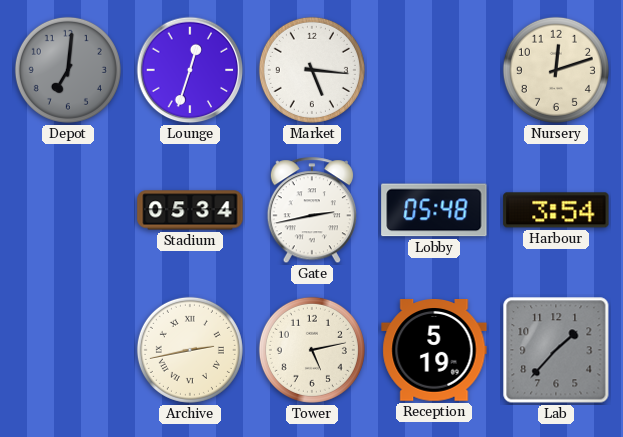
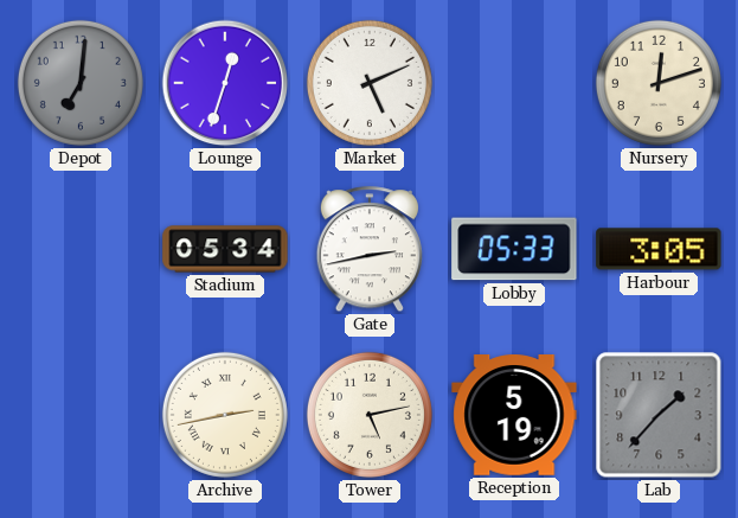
Market: 5:16 -> 5:11 (370, 83)
Lobby: 05:48 -> 05:33 (514, 249)
Harbour: 3:54 -> 3:05 (659, 249)
